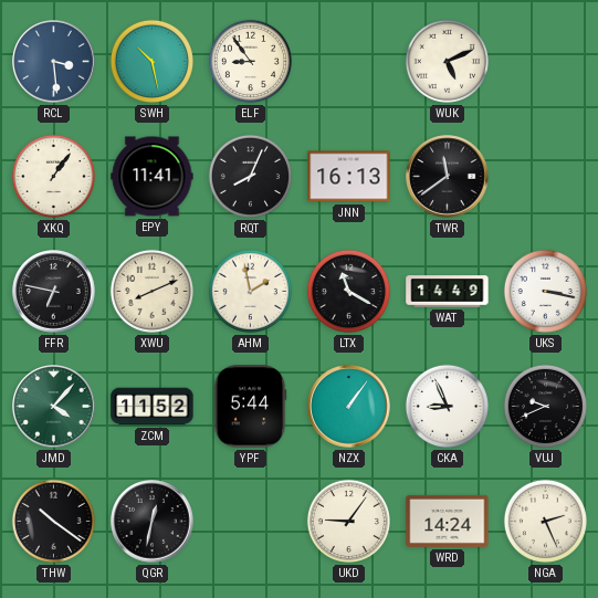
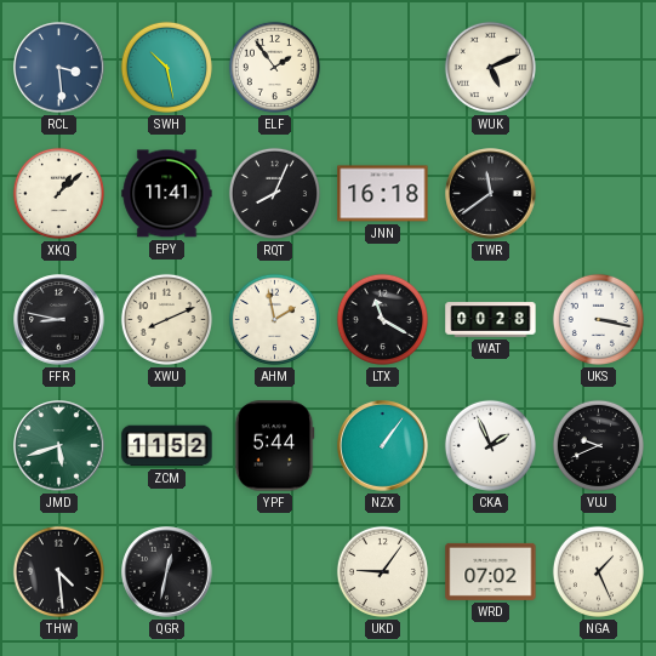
ELF: 8:54 -> 1:54 (274, 67)
XKQ: 1:06 -> 1:08 (58, 193)
JNN: 16:13 -> 16:18 (383, 194)
FFR: 6:47 -> 8:47 (59, 320)
WAT: 14:49 -> 00:28 (491, 320)
JMD: 4:07 -> 5:42 (59, 446)
CKA: 8:56 -> 1:56 (490, 445)
THW: 10:21 -> 4:29 (58, 571)
WRD: 14:24 -> 07:02 (491, 571)
NGA: 2:26 -> 1:26 (598, 571)
